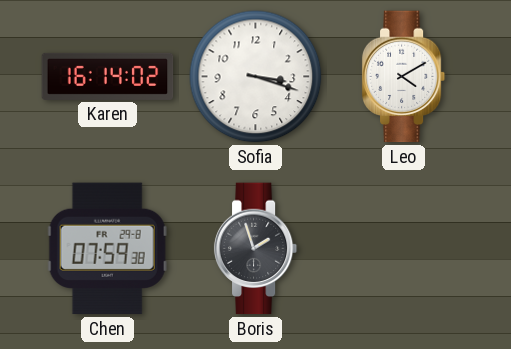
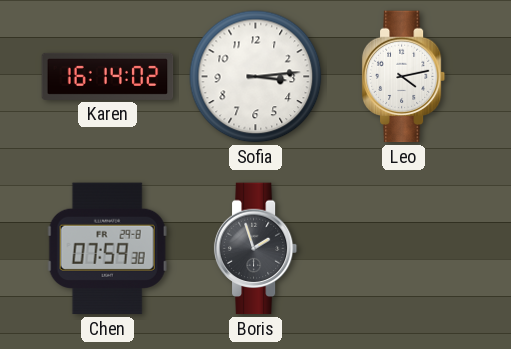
Sofia: 3:18 -> 3:14 (256, 77)
Leo: 4:10 -> 4:13 (404, 77)
